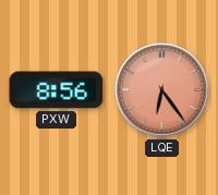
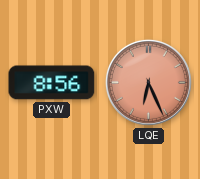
LQE: 6:24 -> 6:26 (148, 82)
